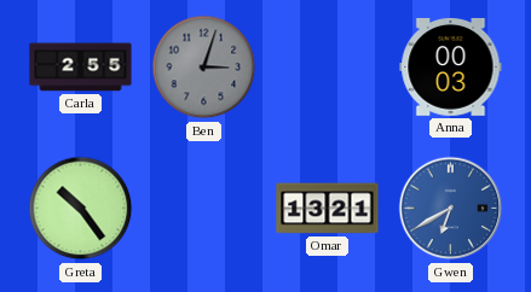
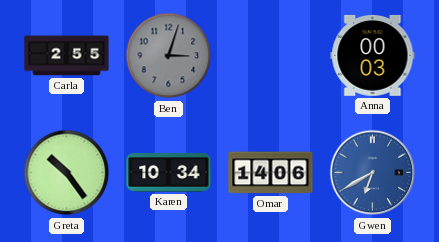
Karen: none -> 10:34 (169, 173)
Omar: 13:21 -> 14:06 (271, 173)
